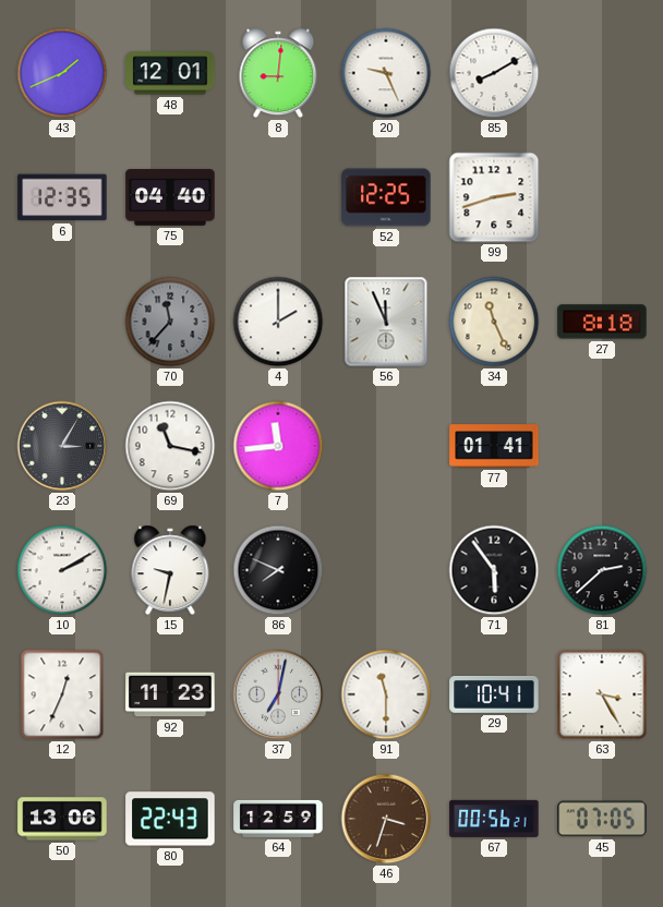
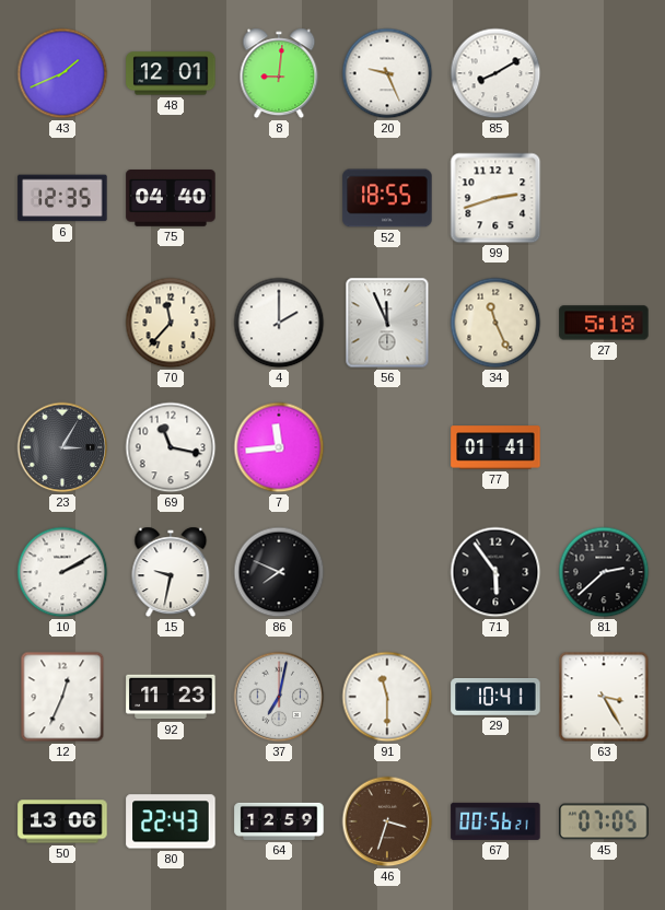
52: 12:25 -> 18:55 (387, 198)
70 dial: grey -> cream (171, 323)
27: 8:18 -> 5:18 (604, 323)
